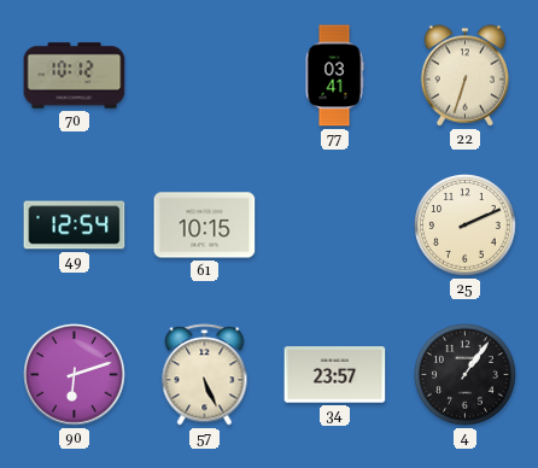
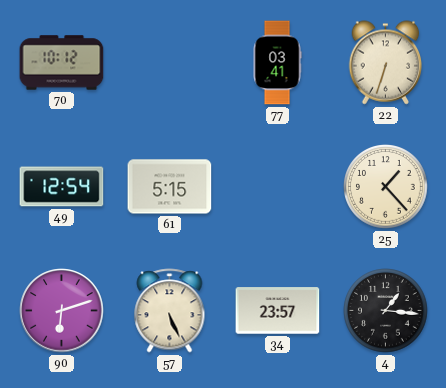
61: 10:15 -> 5:15 (170, 187)
25: 2:11 -> 1:23 (386, 187)
4: 1:06 -> 1:16 (386, 311)
